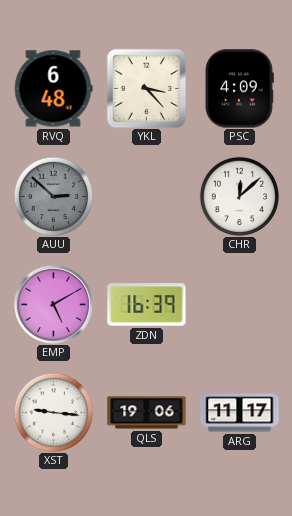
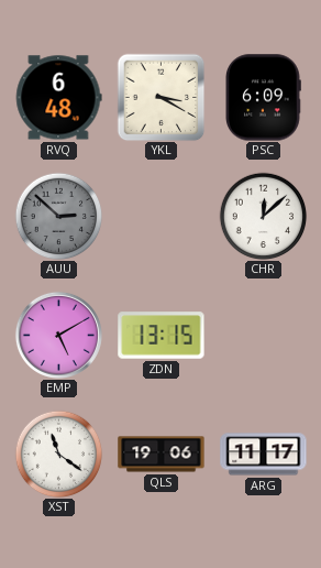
YKL: 3:23 -> 3:20 (160, 97)
PSC: 4:09 -> 6:09 (264, 98)
ZDN: 16:39 -> 13:15 (162, 336)
XST: 9:16 -> 11:21 (58, 454)
